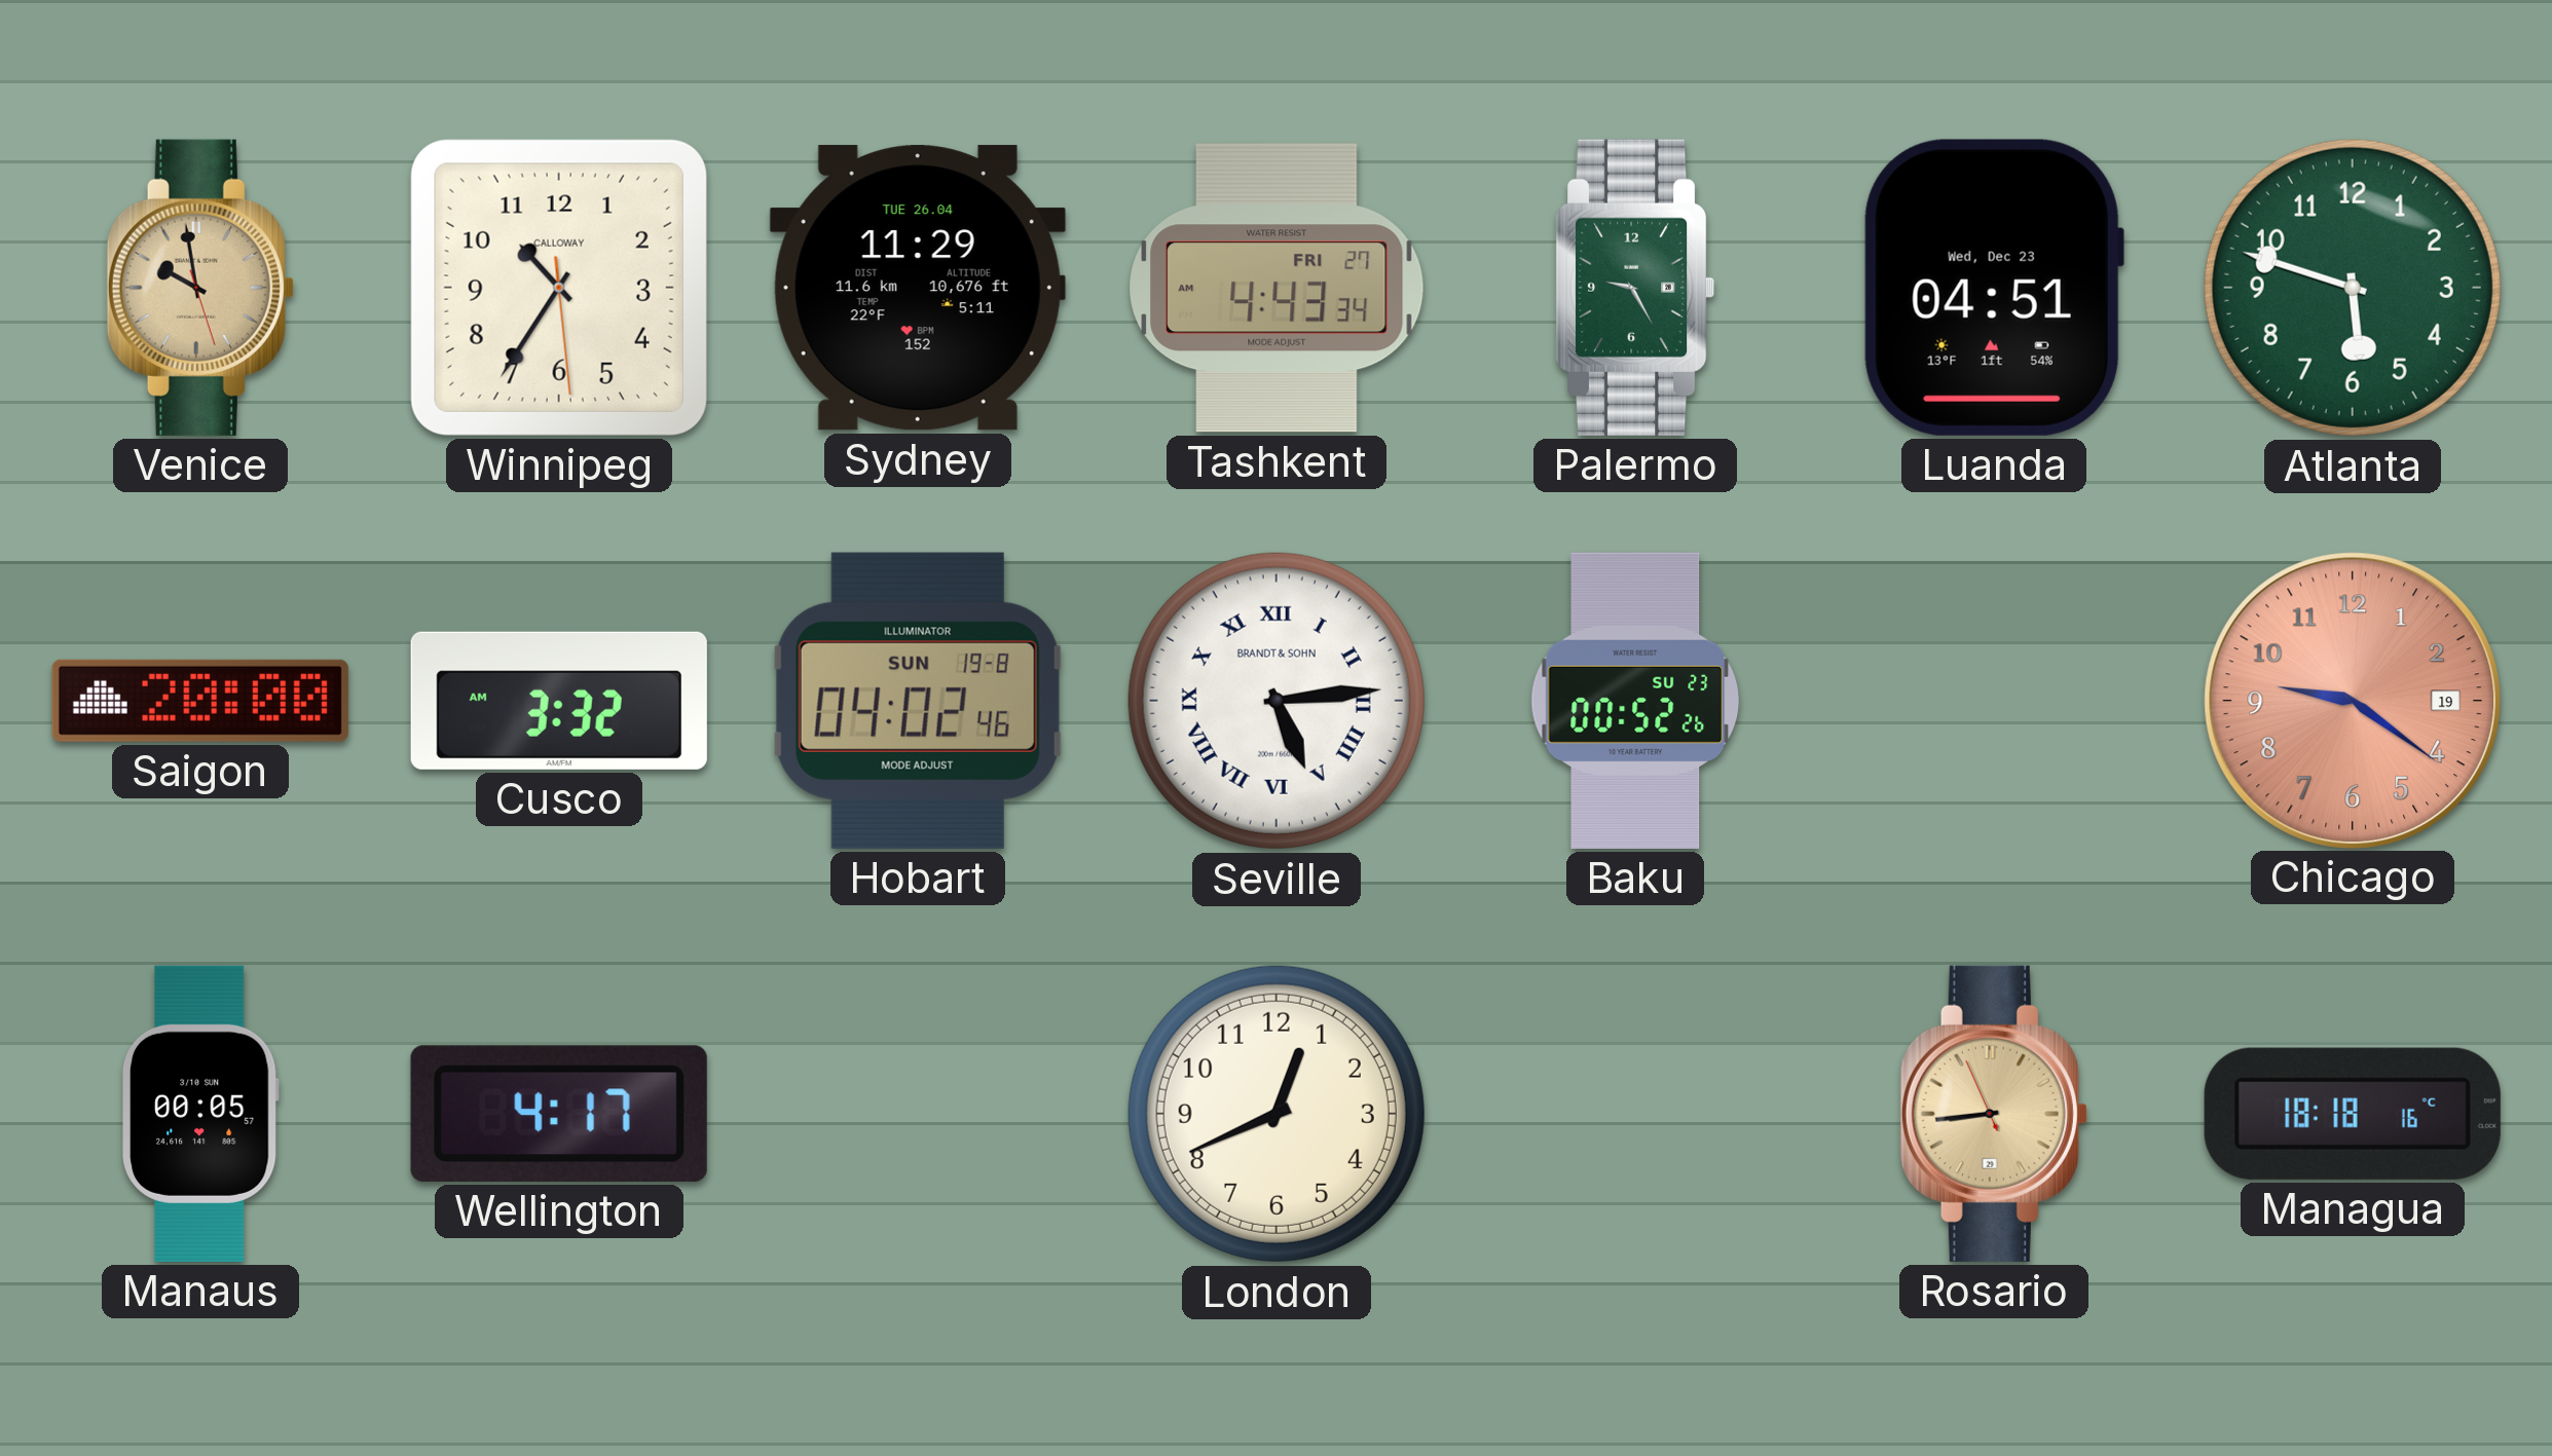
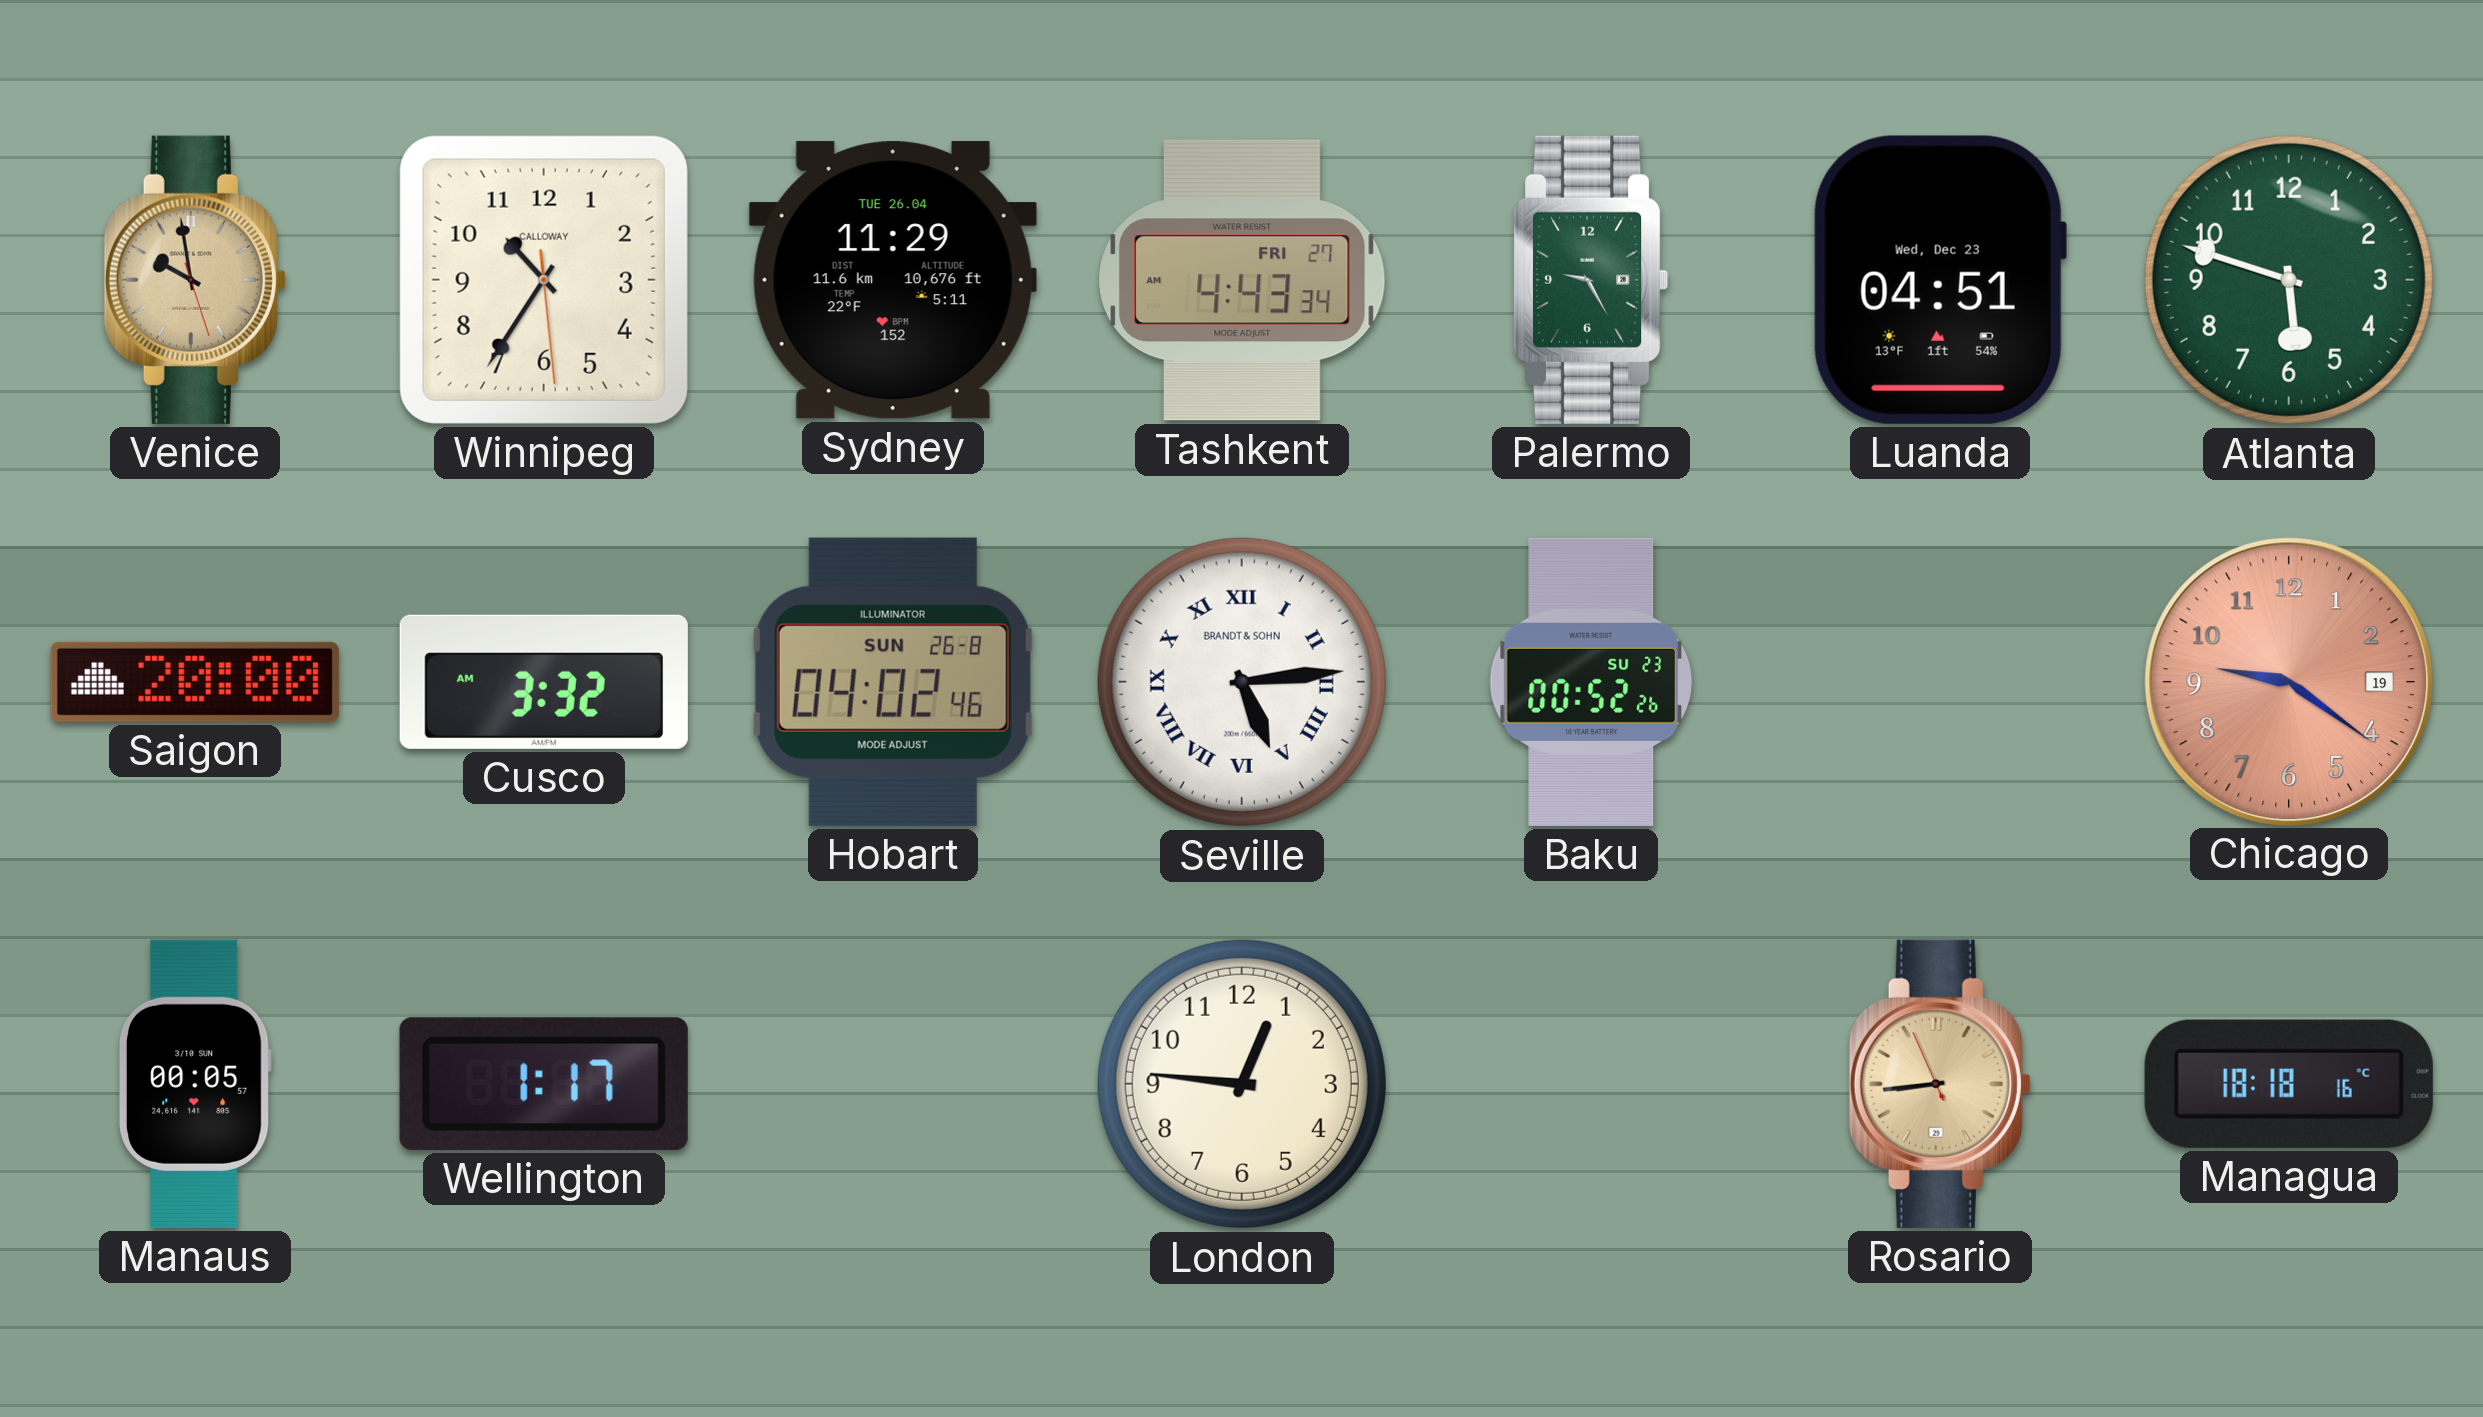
Hobart date: SUN 19-8 -> SUN 26-8 (893, 682)
Wellington: 4:17 -> 1:17 (544, 1084)
London: 12:41 -> 12:46 (1242, 1084)
